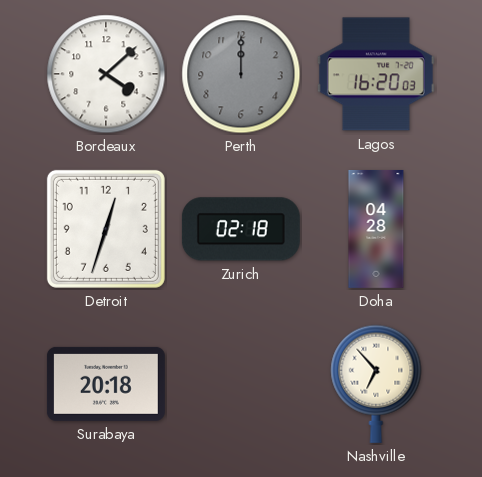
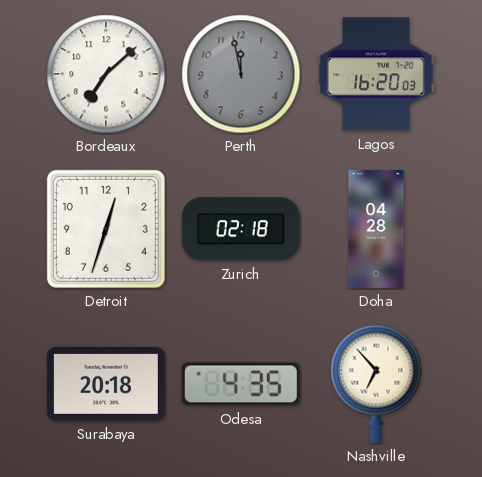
Bordeaux: 4:08 -> 7:08 (106, 74)
Perth: 12:00 -> 11:58 (241, 74)
Odesa: none -> 4:35 (241, 384)
